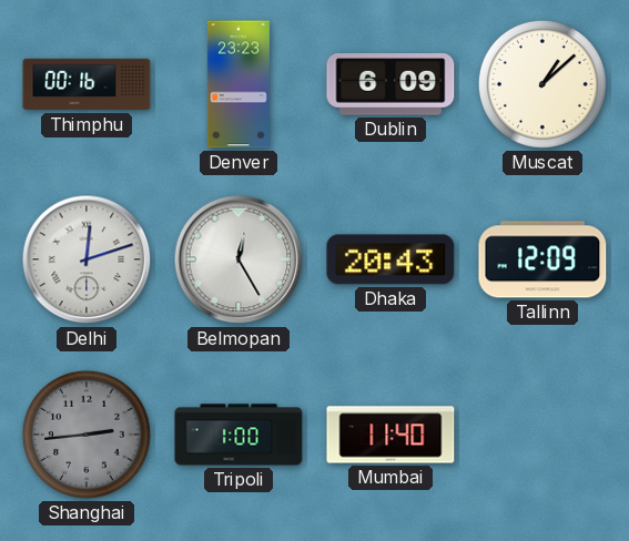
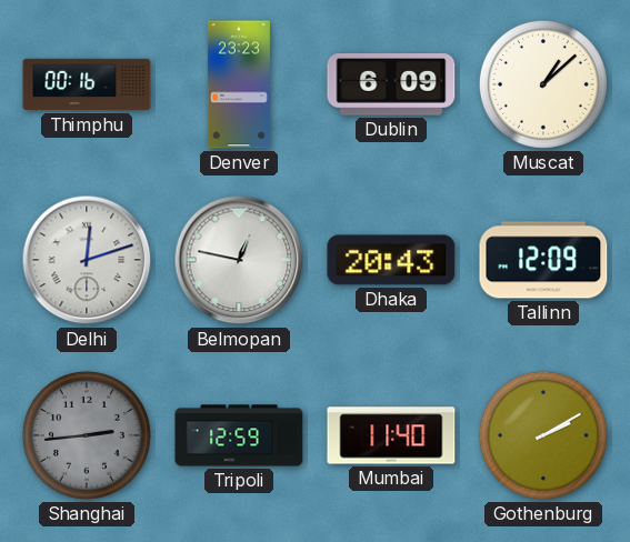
Belmopan: 12:25 -> 12:47 (239, 260)
Tripoli: 1:00 -> 12:59 (239, 435)
Gothenburg: none -> 2:10 (543, 435)
